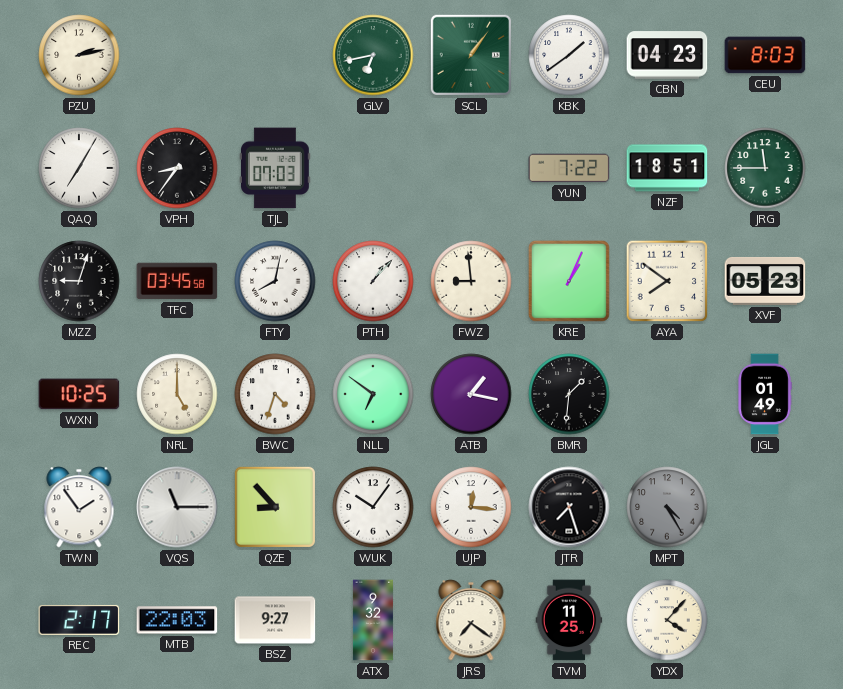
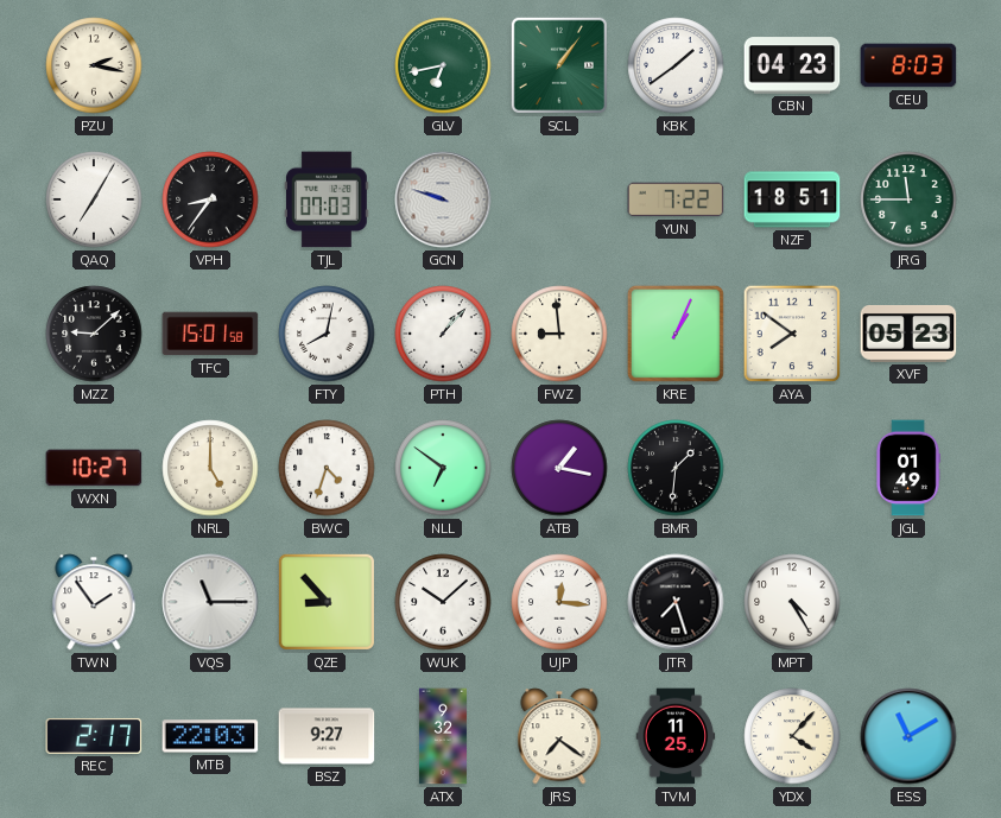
PZU: 2:13 -> 2:17 (94, 65)
GCN: none -> 9:48 (443, 199)
MZZ: 9:03 -> 9:08 (94, 334)
TFC: 03:45 -> 15:01 (210, 334)
WXN: 10:25 -> 10:27 (94, 468)
WUK: 10:06 -> 10:08 (443, 602)
MPT dial: grey -> white (792, 602)
ESS: none -> 11:10 (908, 736)
